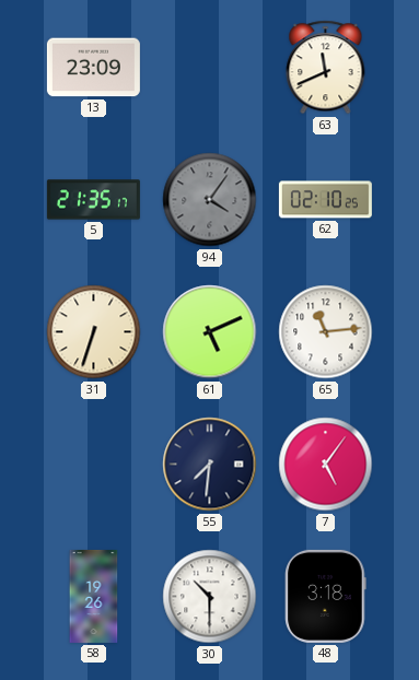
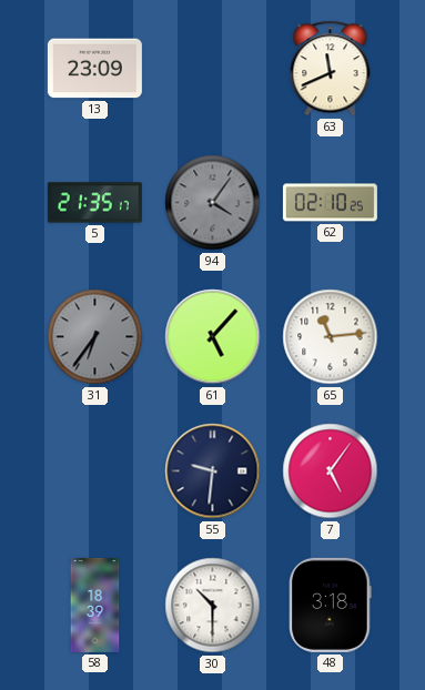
31: 6:33 -> 6:36 (95, 337)
31 dial: cream -> grey (95, 337)
61: 5:11 -> 5:07 (213, 337)
55: 7:31 -> 9:31 (213, 471)
58: 19:26 -> 18:39 (95, 605)
